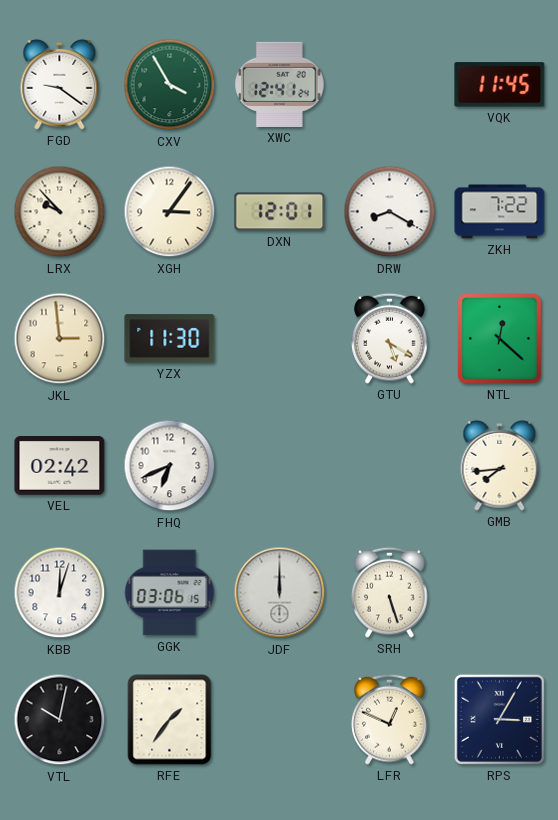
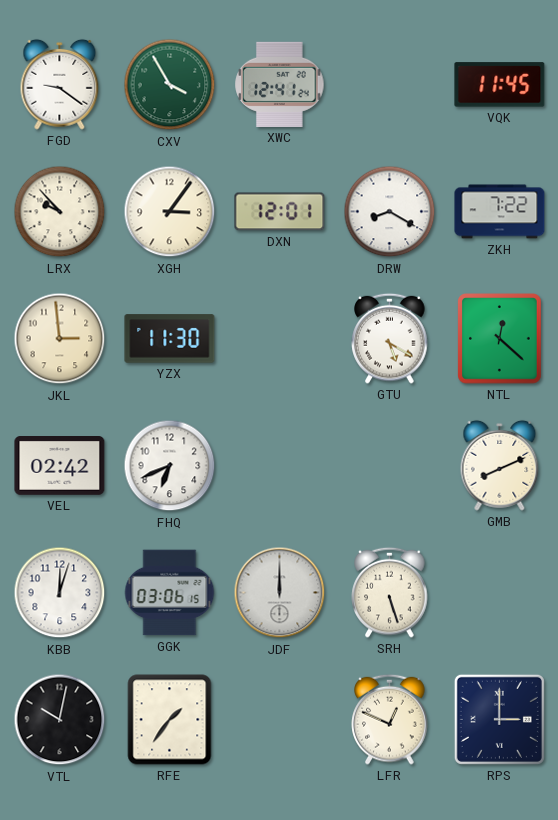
GMB: 7:44 -> 8:11 (500, 465)
RPS: 3:05 -> 3:00 (499, 719)
